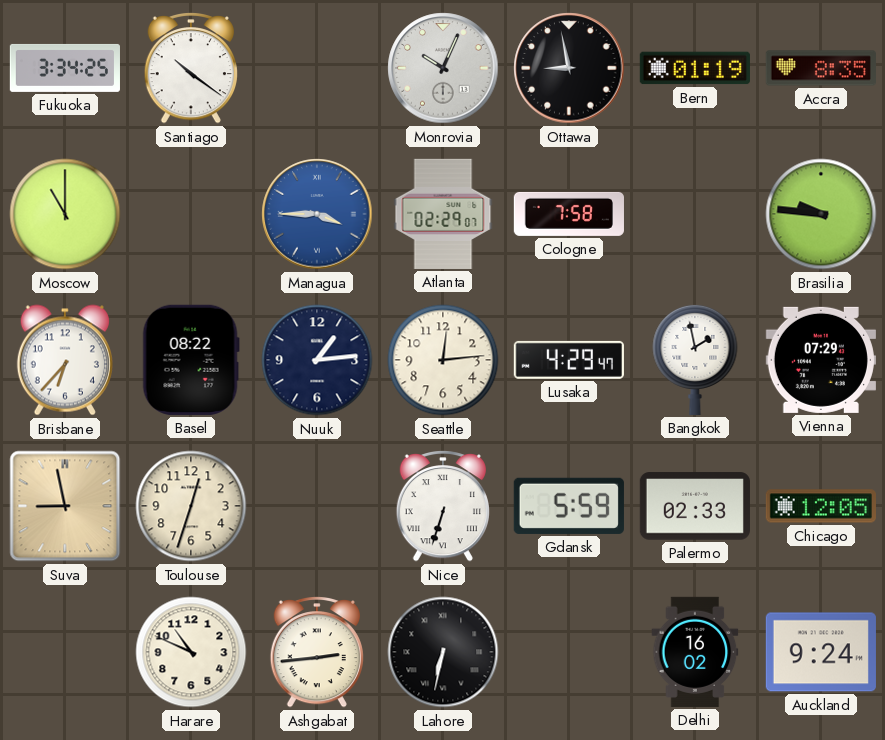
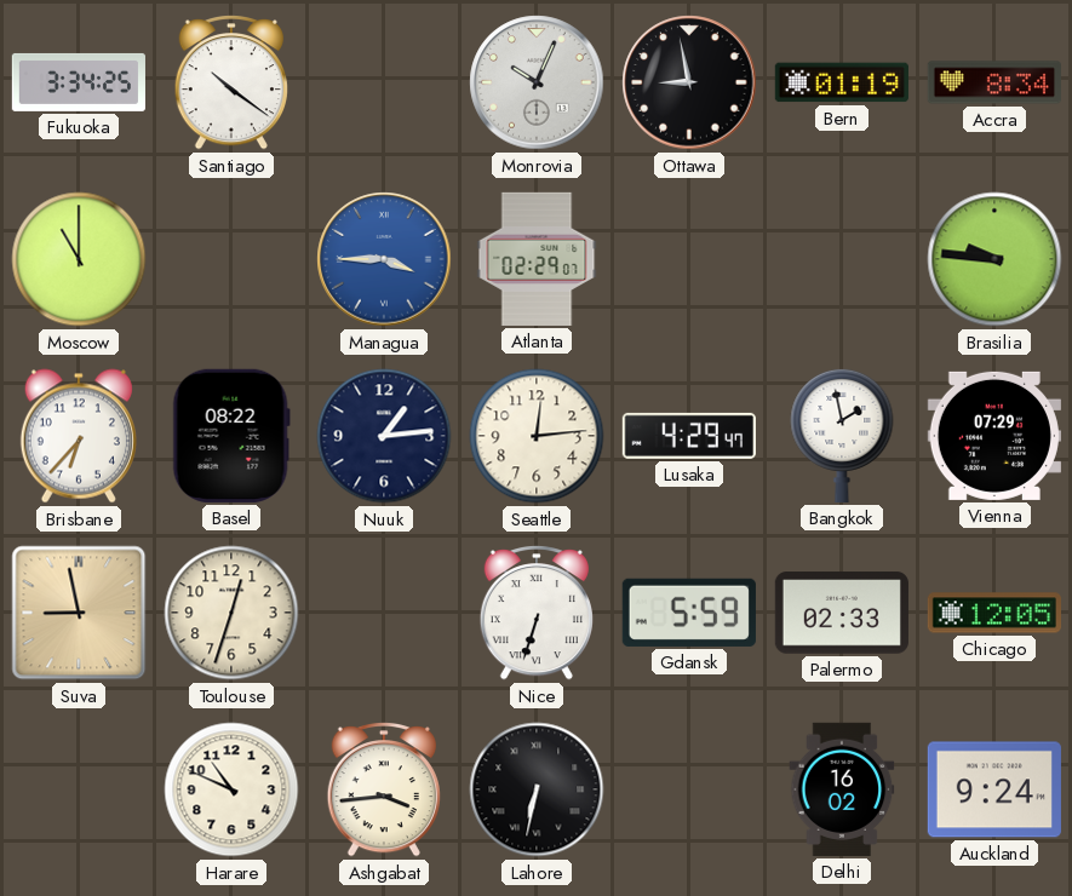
Accra: 8:35 -> 8:34 (994, 82)
Cologne: 7:58 -> none (569, 214)
Ashgabat: 2:44 -> 3:44 (384, 791)
